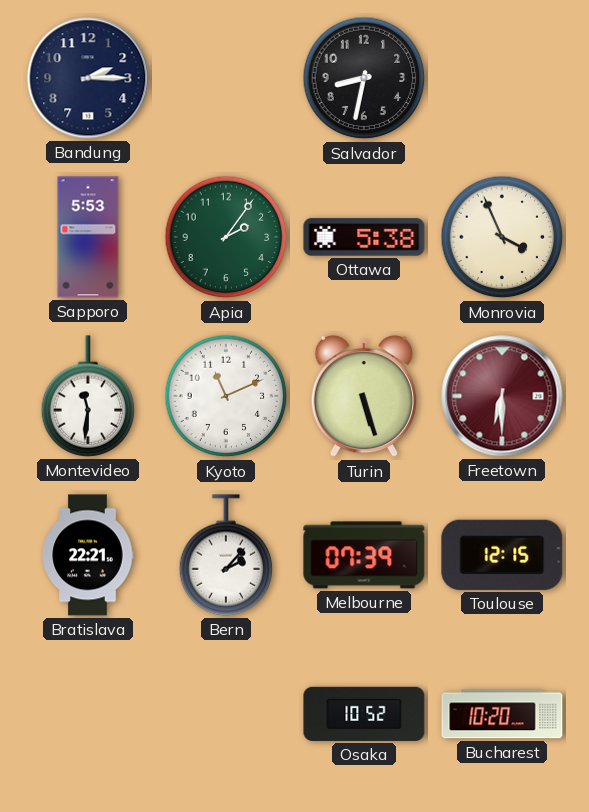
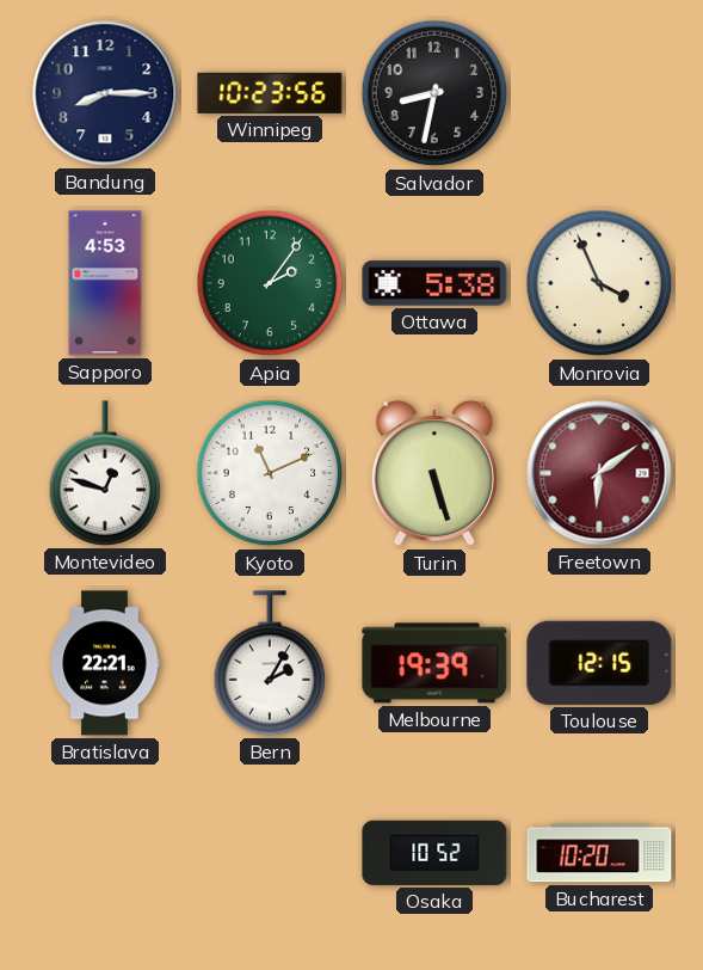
Bandung: 2:15 -> 8:15 (105, 93)
Winnipeg: none -> 10:23 (270, 93)
Sapporo: 5:53 -> 4:53 (105, 283)
Montevideo: 11:31 -> 12:48 (105, 473)
Freetown: 6:30 -> 6:09 (599, 473)
Bern: 2:07 -> 2:05 (270, 663)
Melbourne: 07:39 -> 19:39 (434, 663)
